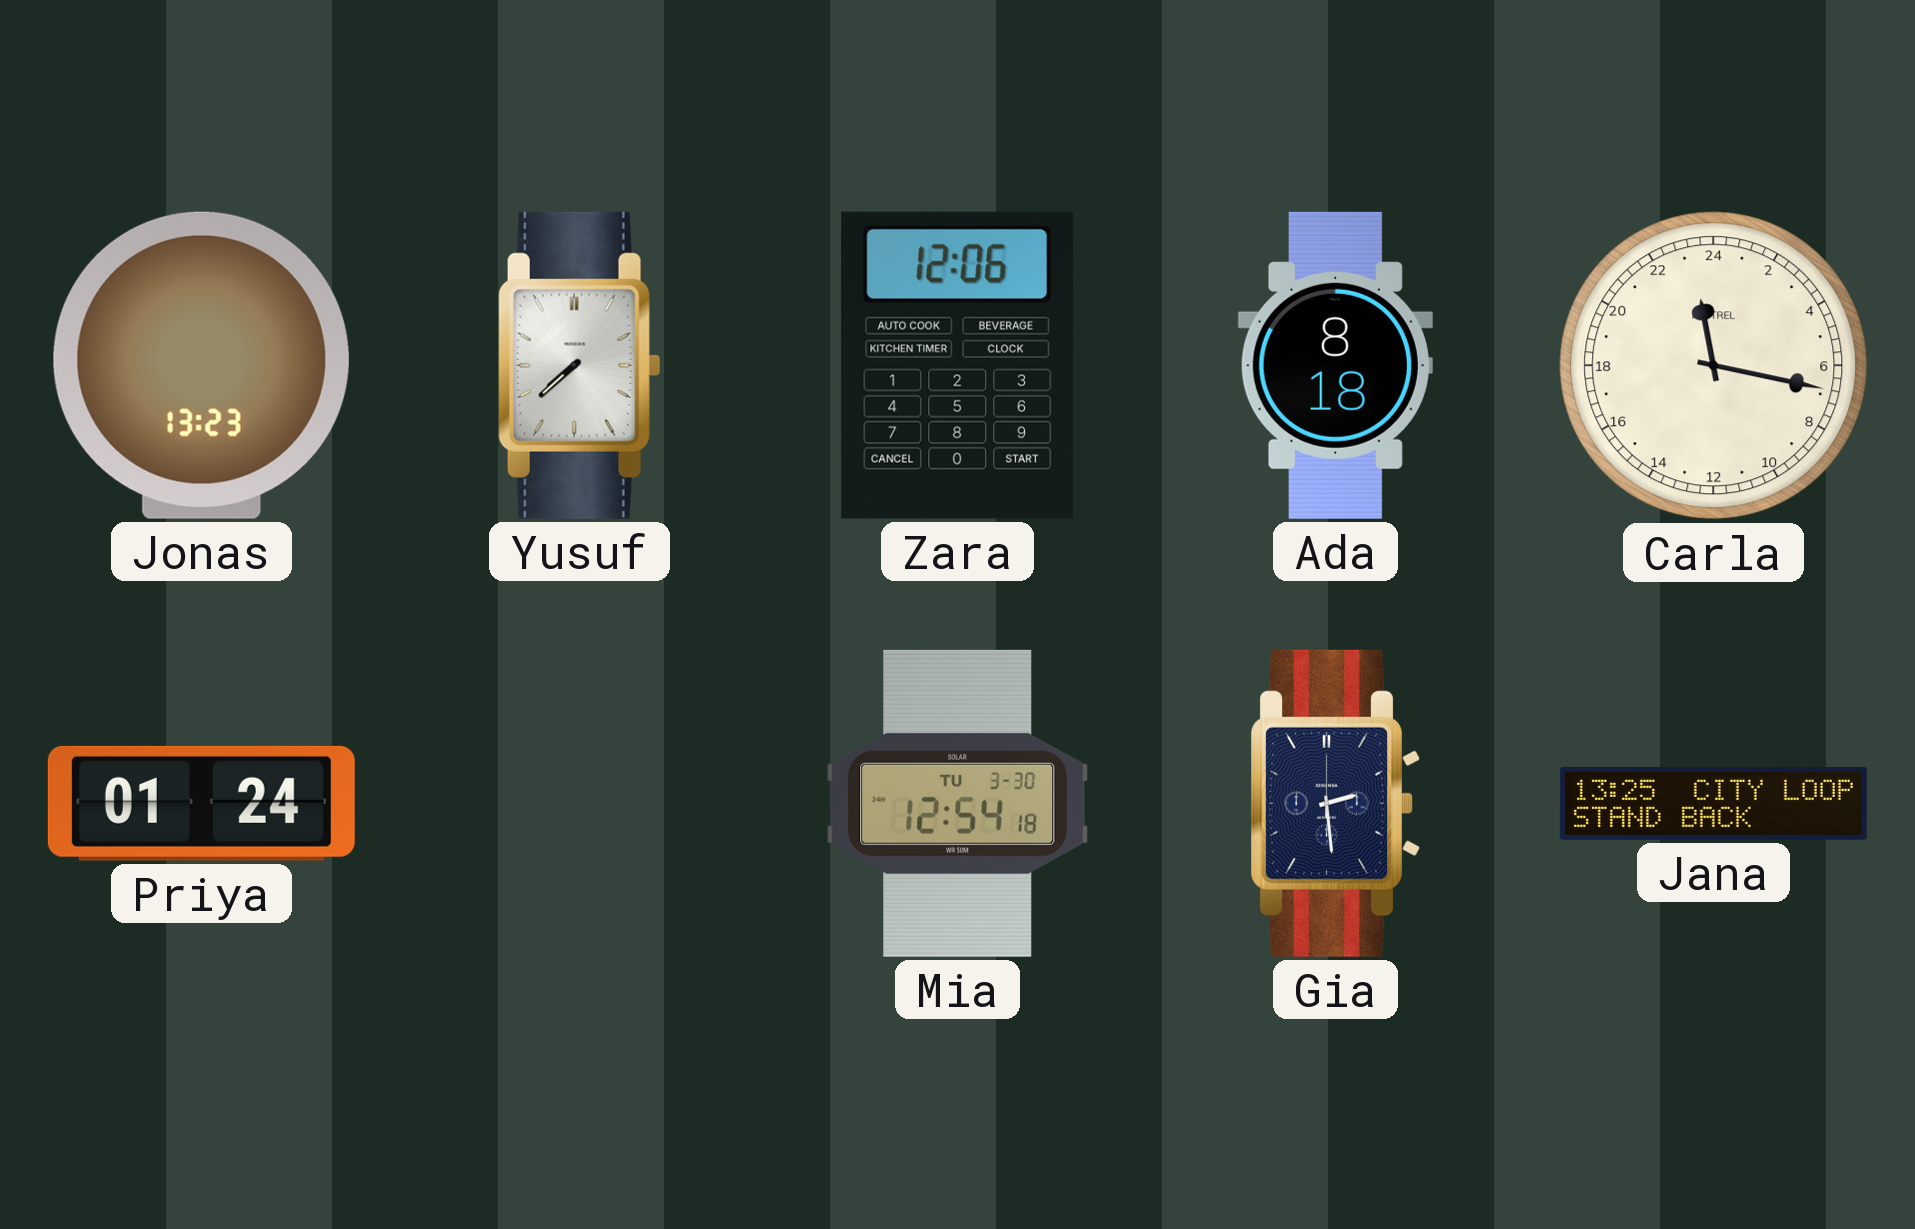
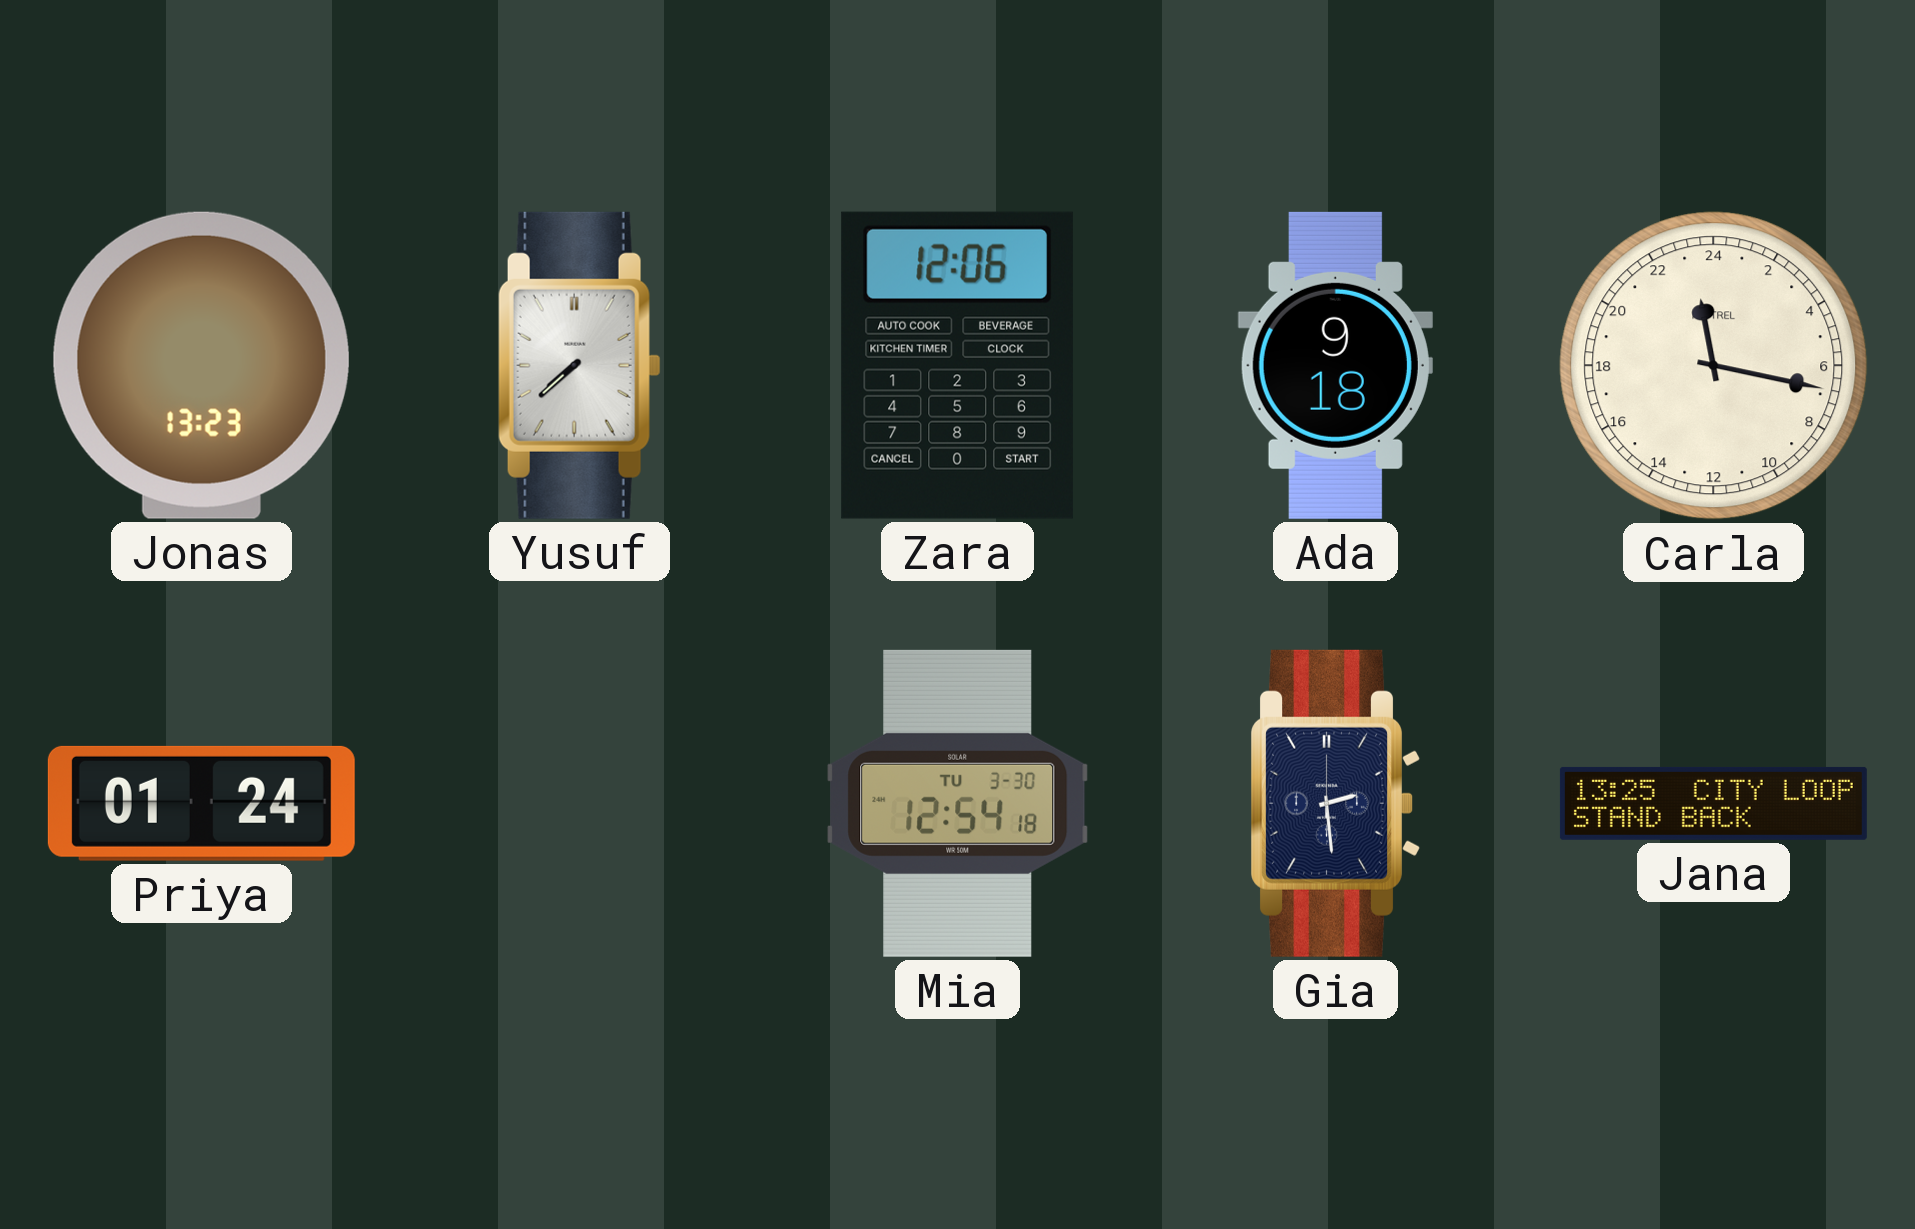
Ada: 8:18 -> 9:18 (1335, 365)
